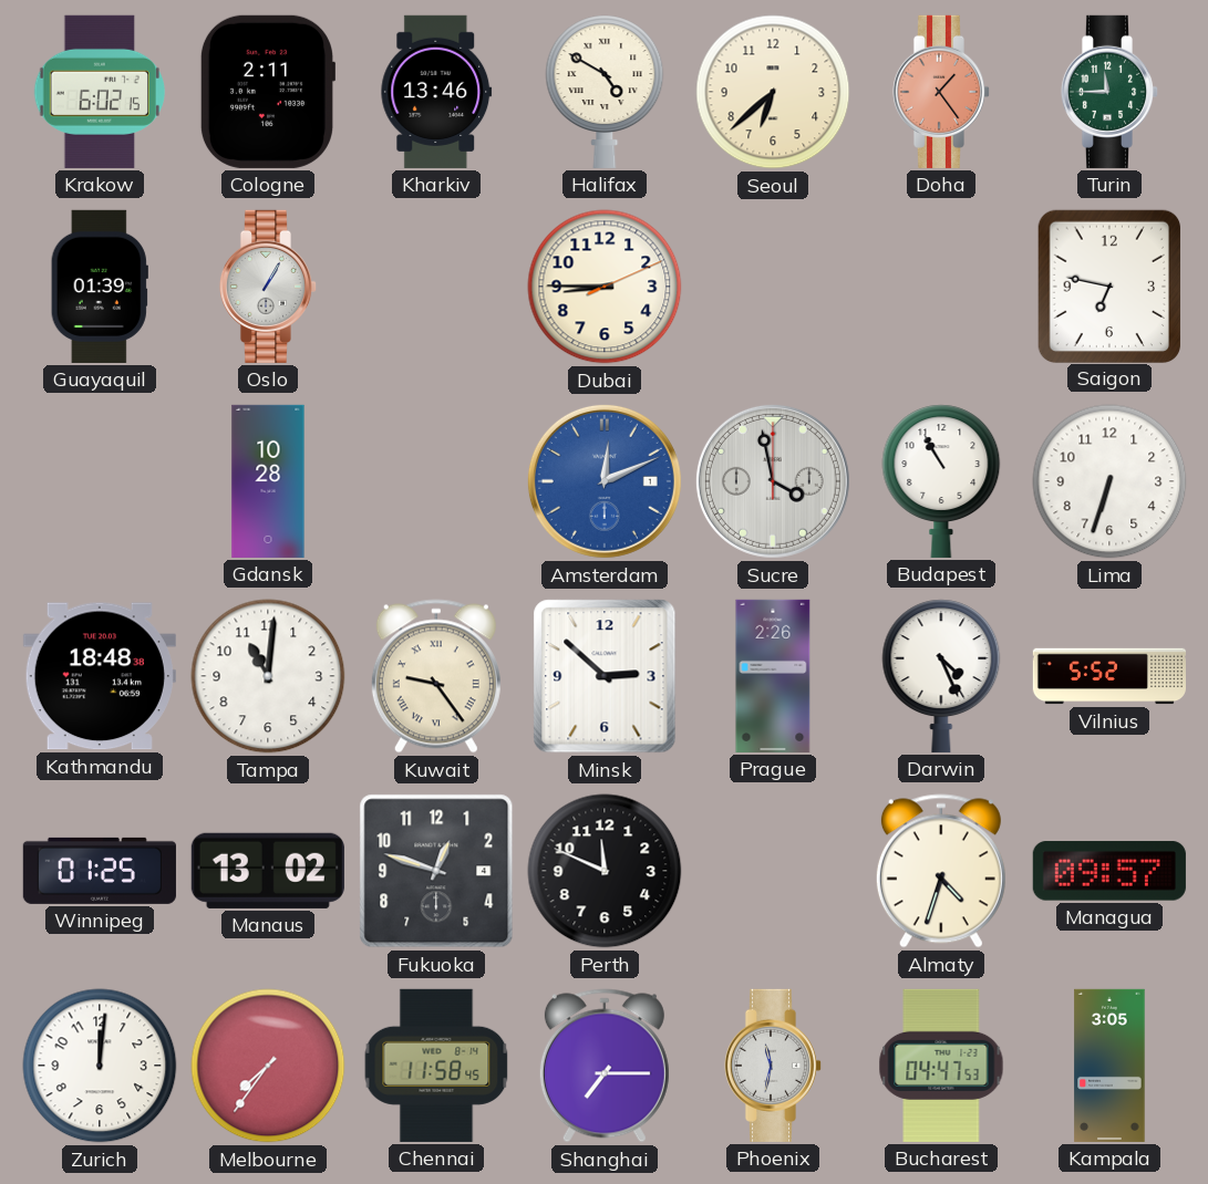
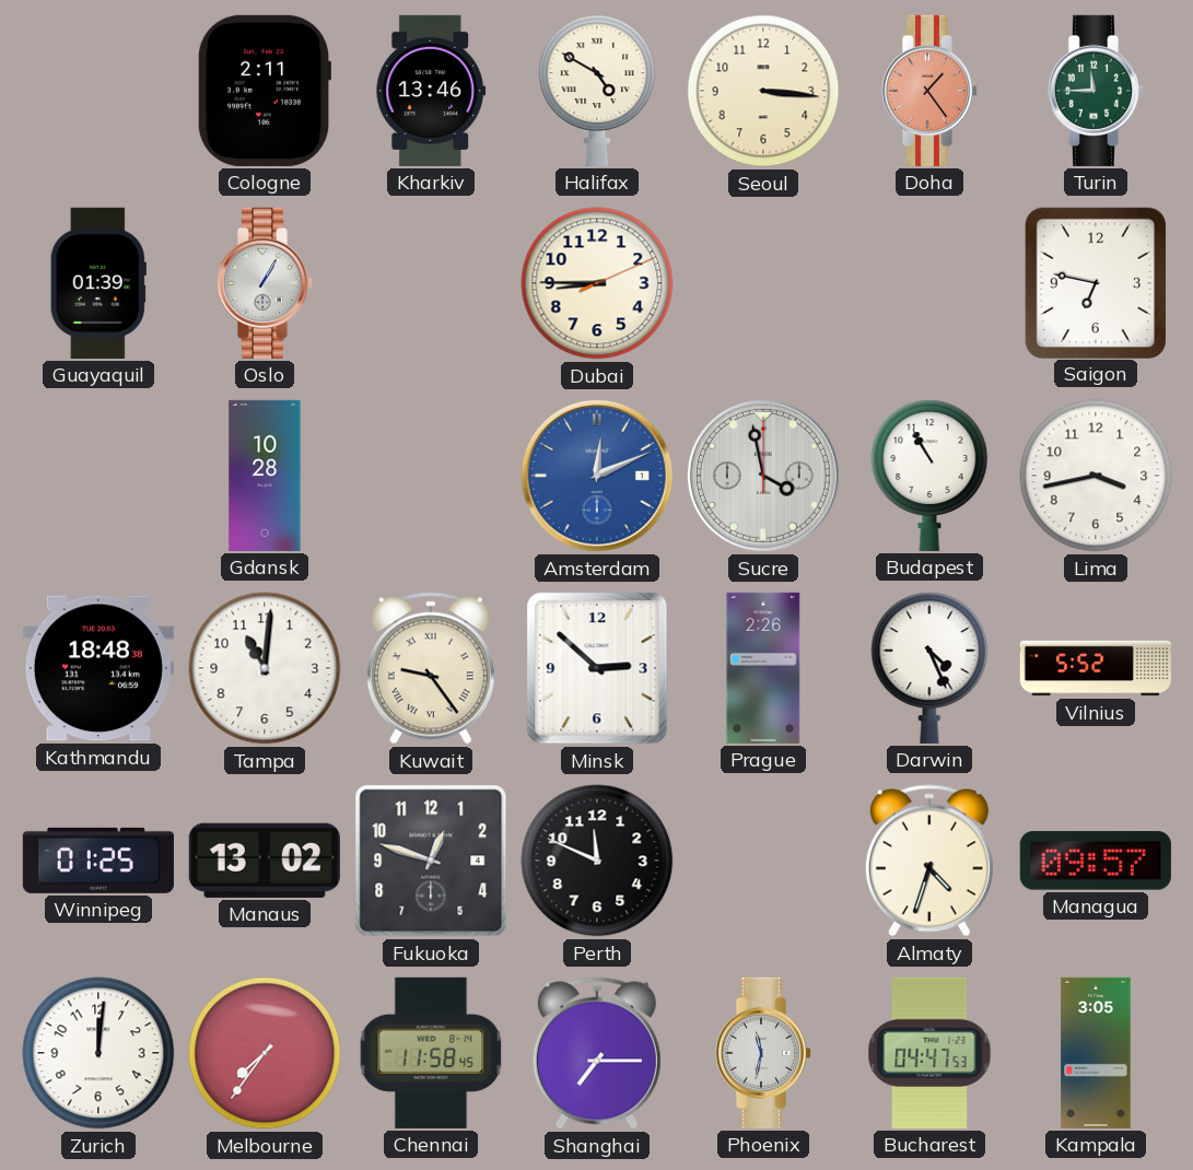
Krakow: 6:02 -> none (99, 92)
Seoul: 6:38 -> 3:16 (763, 91)
Lima: 6:33 -> 3:43 (1096, 476)
